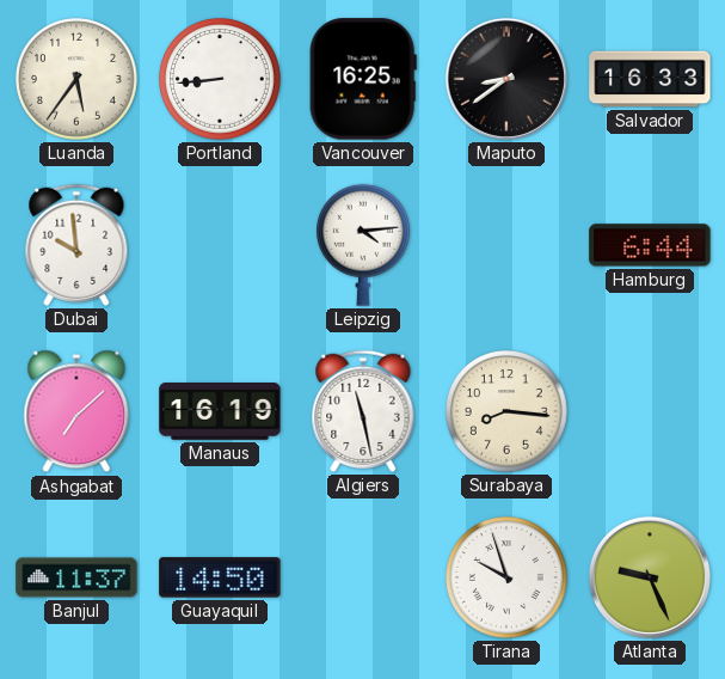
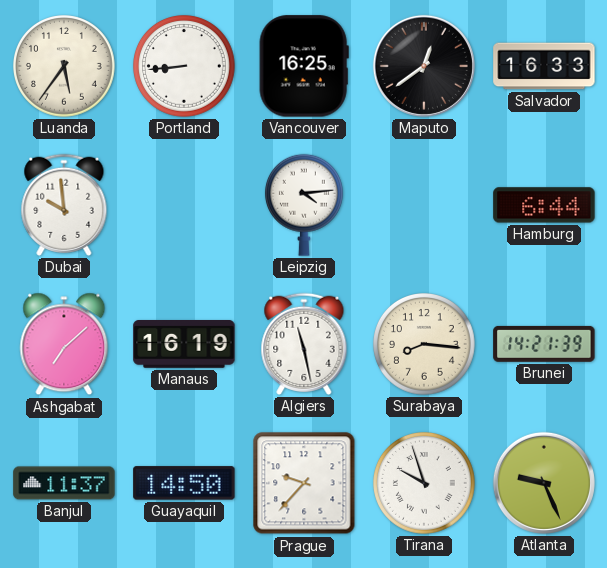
Maputo: 8:39 -> 12:39 (424, 66)
Brunei: none -> 14:21 (544, 344)
Prague: none -> 9:37 (304, 483)
